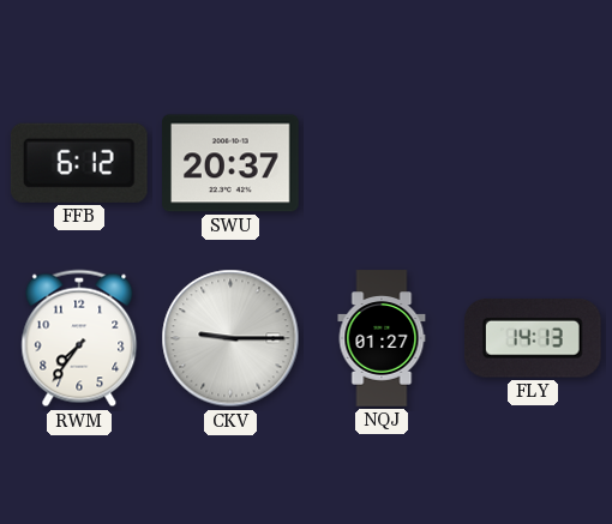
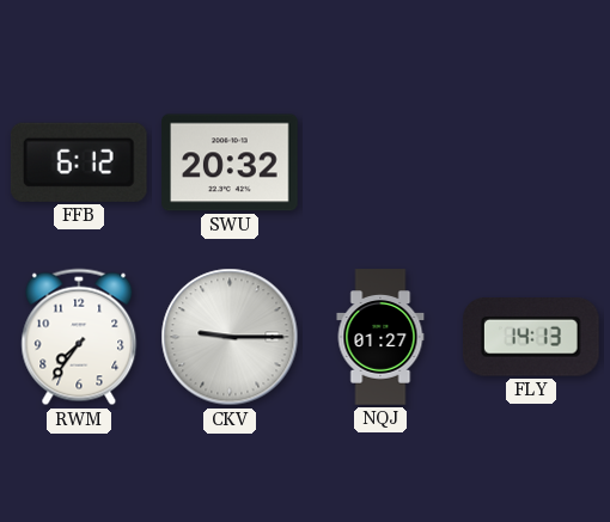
SWU: 20:37 -> 20:32 (230, 162)
